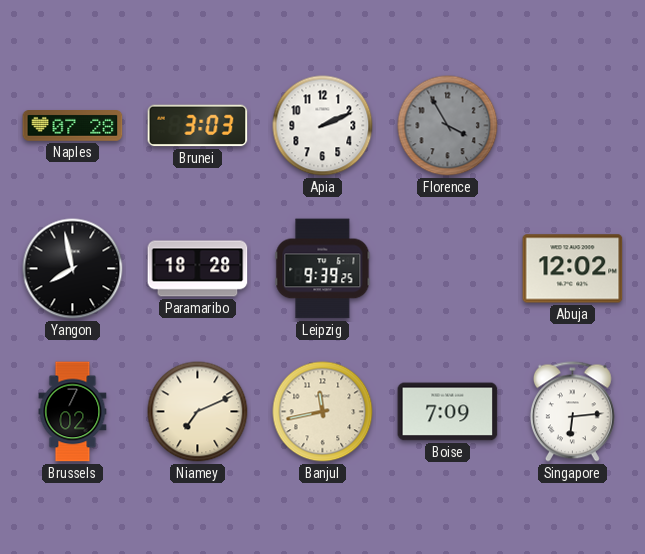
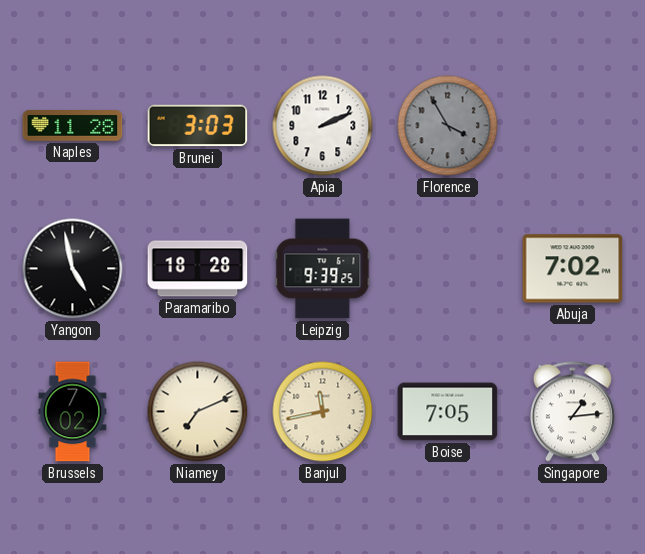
Naples: 07:28 -> 11:28 (73, 126)
Yangon: 7:58 -> 4:58 (73, 269)
Abuja: 12:02 -> 7:02 (573, 269)
Boise: 7:09 -> 7:05 (448, 412)
Singapore: 6:14 -> 1:14 (572, 412)
